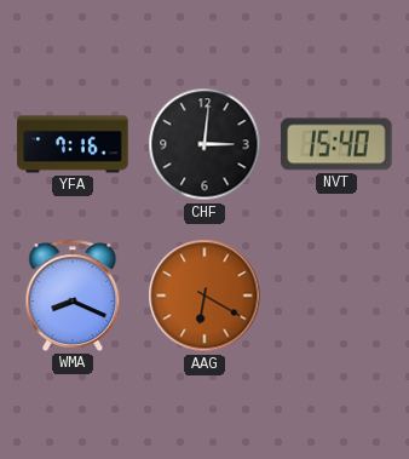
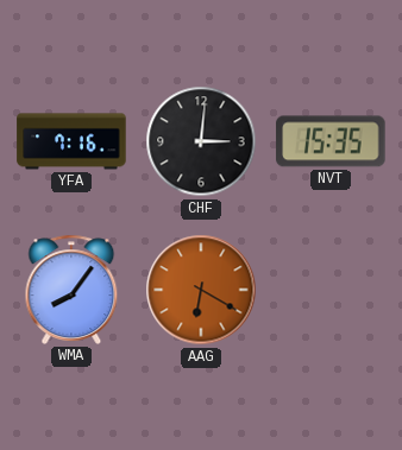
NVT: 15:40 -> 15:35 (331, 141)
WMA: 8:19 -> 8:06 (71, 290)
